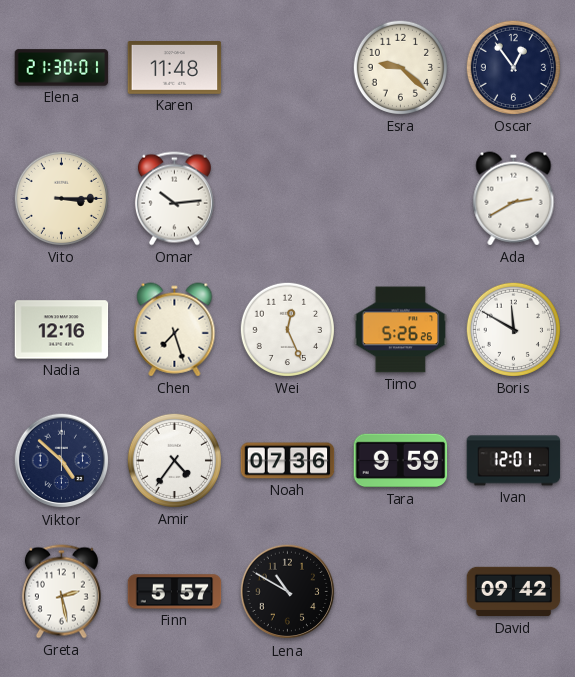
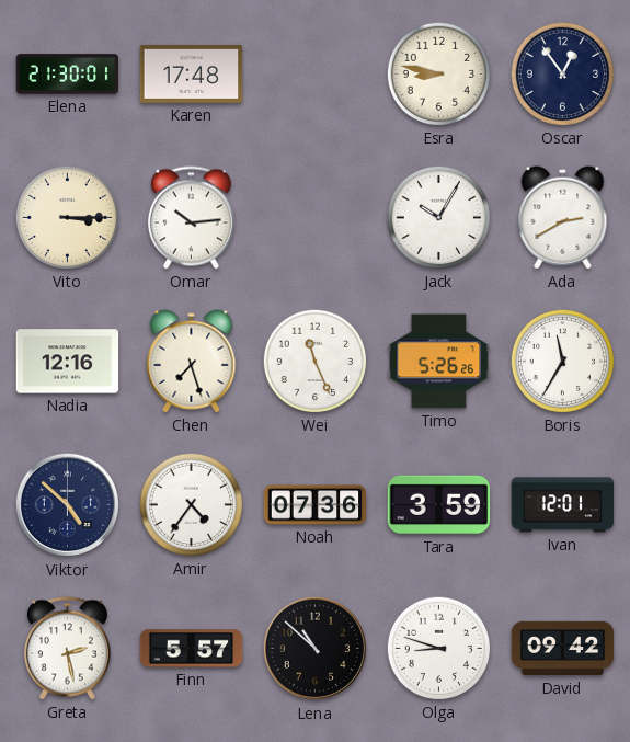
Karen: 11:48 -> 17:48 (192, 75)
Esra: 9:22 -> 8:47 (438, 73)
Jack: none -> 10:05 (438, 217)
Wei: 12:26 -> 11:26 (314, 361)
Boris: 11:50 -> 11:35 (562, 361)
Tara: 9:59 -> 3:59 (439, 505)
Lena: 10:50 -> 10:52 (316, 649)
Olga: none -> 8:48 (438, 648)
